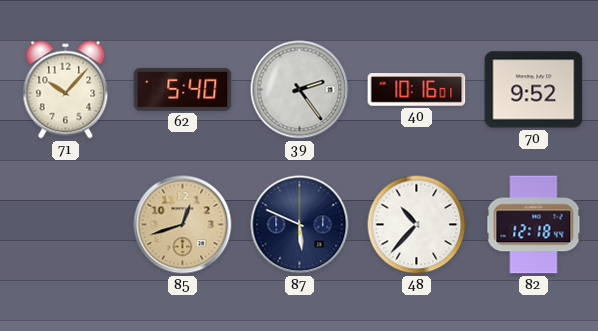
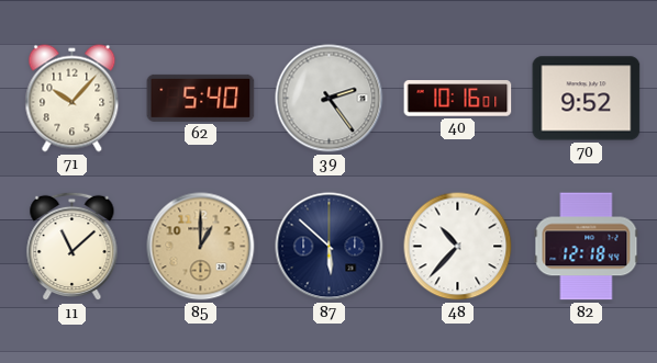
11: none -> 11:08 (73, 247)
85: 12:42 -> 1:00 (201, 247)
87: 5:49 -> 5:52 (330, 247)
